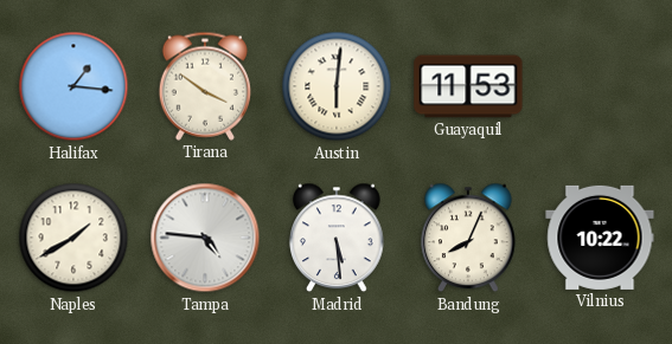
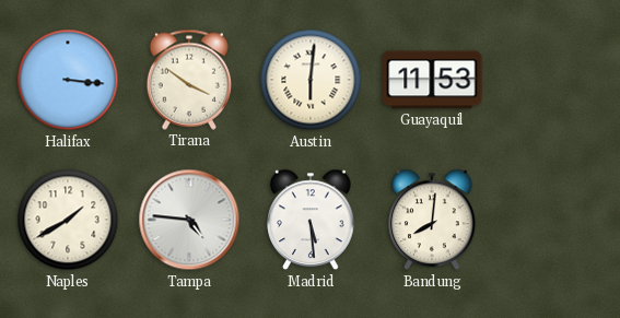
Halifax: 1:16 -> 3:16 (68, 80)
Bandung: 8:04 -> 8:01 (432, 220)
Vilnius: 10:22 -> none (600, 238)
